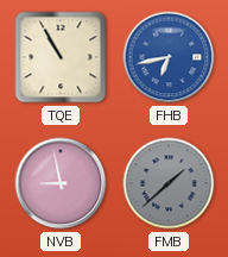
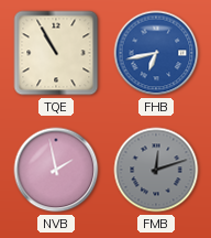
NVB: 8:58 -> 1:58 (56, 170)
FMB: 1:38 -> 12:12 (156, 170)
